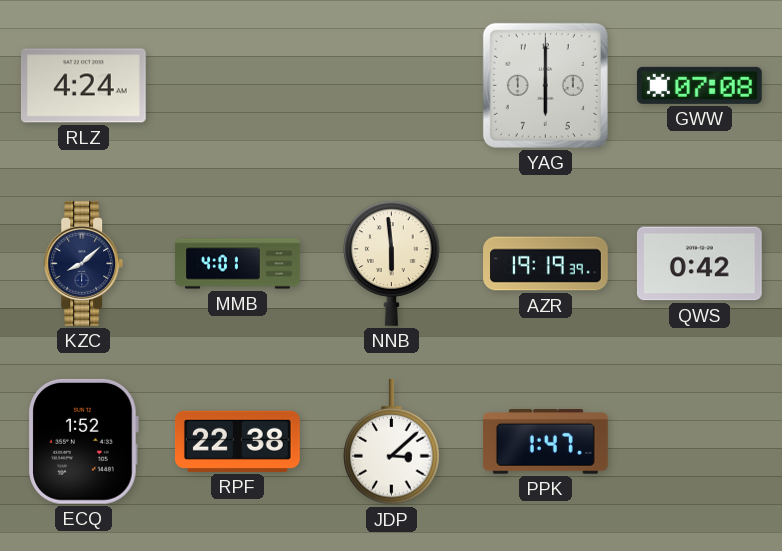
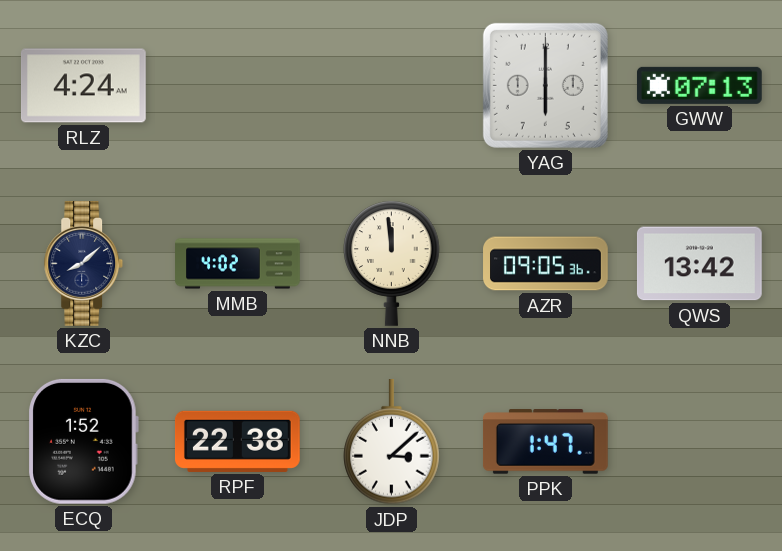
GWW: 07:08 -> 07:13 (699, 85)
MMB: 4:01 -> 4:02 (238, 264)
NNB: 5:59 -> 11:59 (392, 263)
AZR: 19:19 -> 09:05 (546, 264)
QWS: 0:42 -> 13:42 (699, 264)
